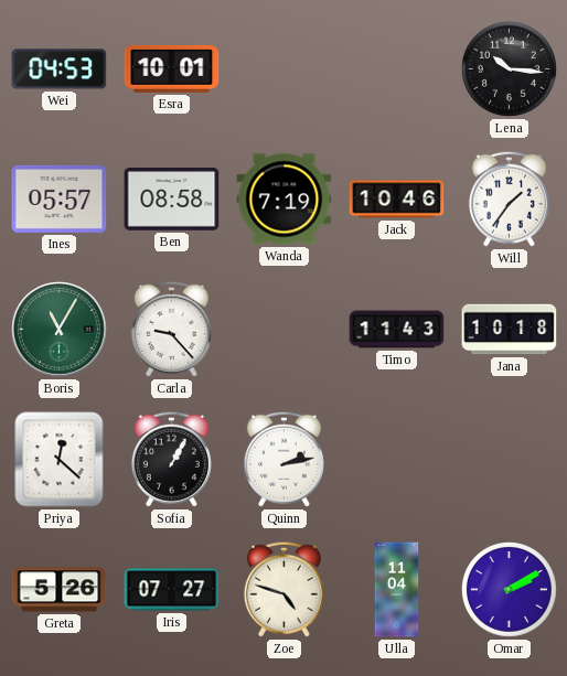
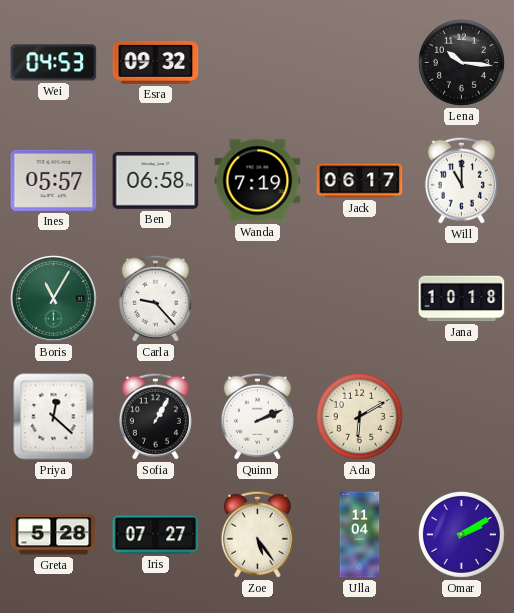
Esra: 10:01 -> 09:32 (156, 62)
Ben: 08:58 -> 06:58 (156, 181)
Jack: 10:46 -> 06:17 (360, 181)
Will: 1:36 -> 11:00 (461, 180)
Timo: 11:43 -> none (397, 330)
Quinn: 2:13 -> 2:11 (257, 416)
Ada: none -> 6:10 (359, 416)
Greta: 5:26 -> 5:28 (54, 535)
Zoe: 4:48 -> 5:24 (257, 534)
